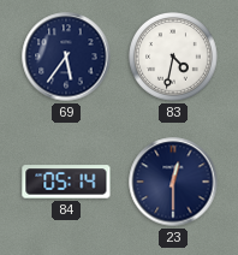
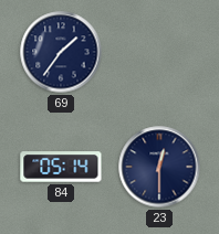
69: 5:36 -> 1:36 (61, 52)
83: 4:32 -> none (174, 58)
